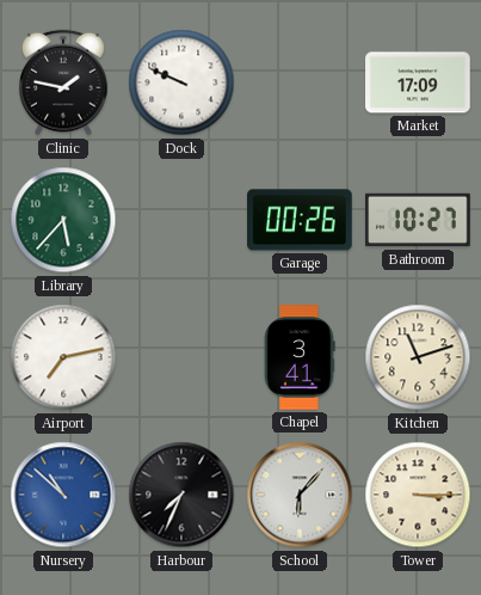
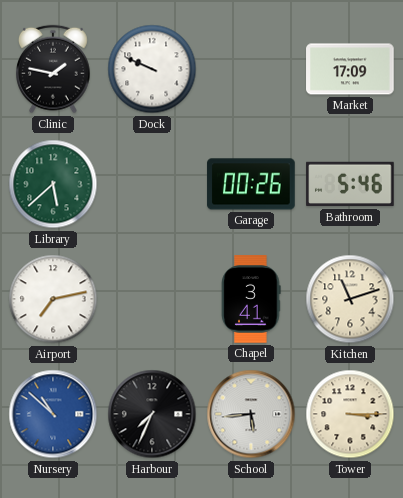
Library: 5:37 -> 5:38 (53, 184)
Bathroom: 10:27 -> 5:46 (350, 184)
School: 6:07 -> 5:44 (251, 414)
